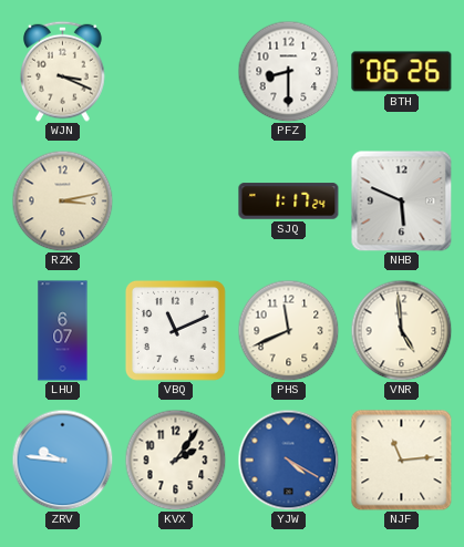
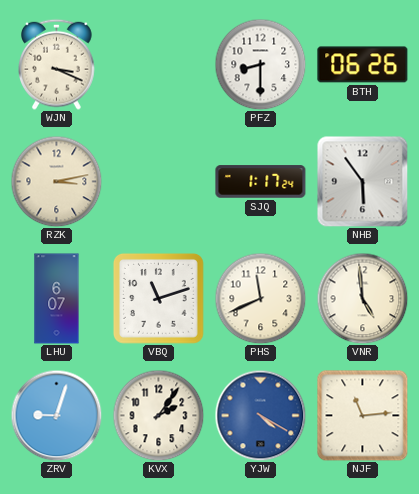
NHB: 5:49 -> 5:54 (362, 181)
VBQ: 11:11 -> 11:12 (158, 298)
ZRV: 9:46 -> 9:03 (56, 415)
